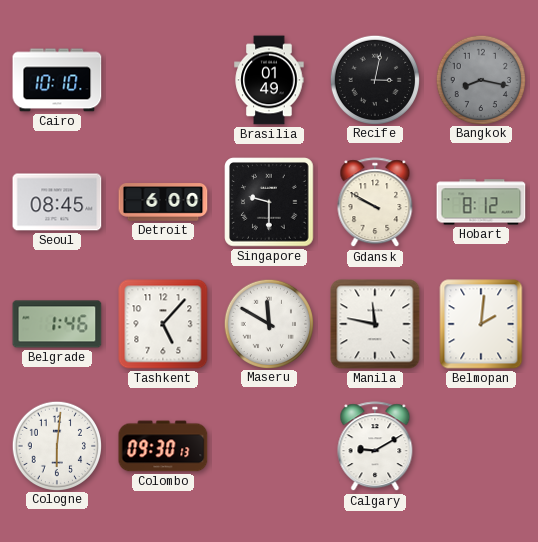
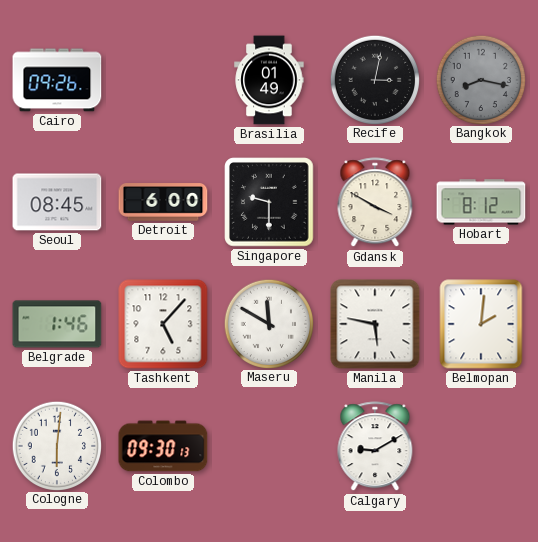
Cairo: 10:10 -> 09:26 (57, 80)
Gdansk: 9:50 -> 3:50 (375, 203)
Manila: 11:47 -> 5:47 (375, 324)
